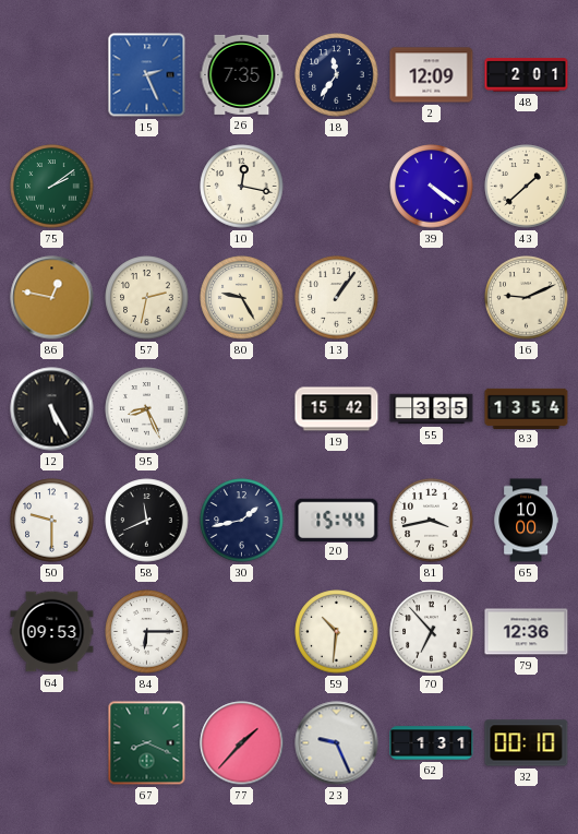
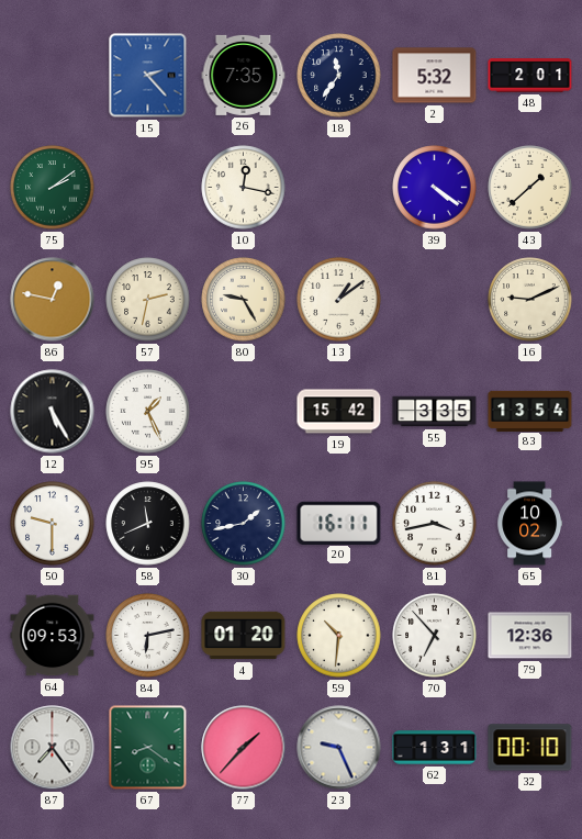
15: 2:26 -> 2:23 (148, 76)
2: 12:09 -> 5:32 (435, 76)
13: 1:06 -> 1:09 (339, 300)
95: 8:26 -> 1:26 (148, 412)
20: 15:44 -> 16:11 (339, 523)
65: 10:00 -> 10:02 (529, 524)
84: 6:15 -> 6:13 (148, 636)
4: none -> 01:20 (244, 636)
87: none -> 7:24 (53, 748)
67: 8:19 -> 8:21 (148, 748)
